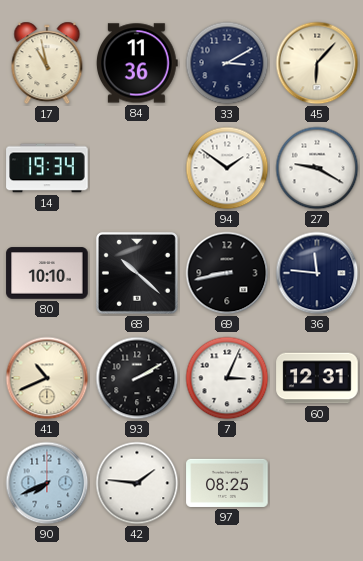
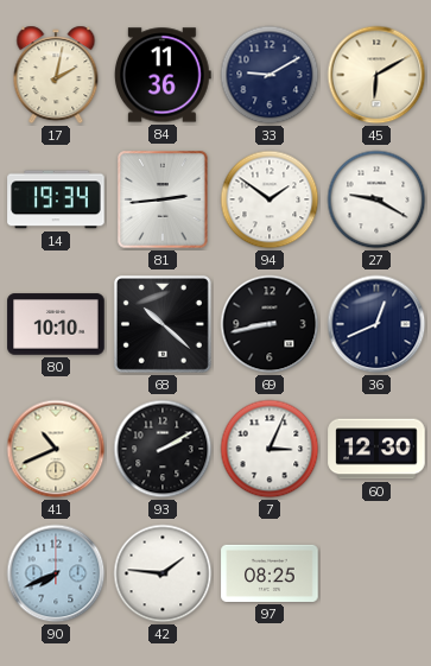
17: 10:58 -> 2:02 (56, 75)
33: 3:10 -> 9:10 (270, 75)
45: 6:07 -> 6:10 (376, 75)
81: none -> 2:44 (163, 199)
36: 11:46 -> 12:41 (376, 324)
60: 12:31 -> 12:30 (376, 449)
